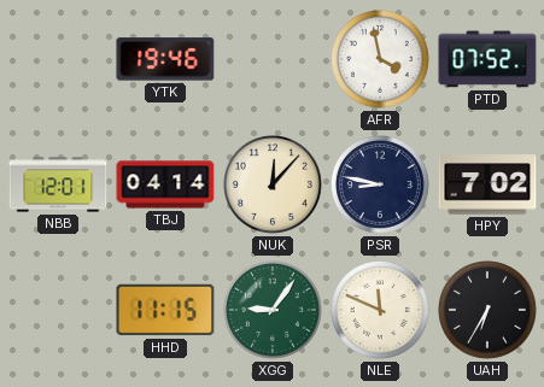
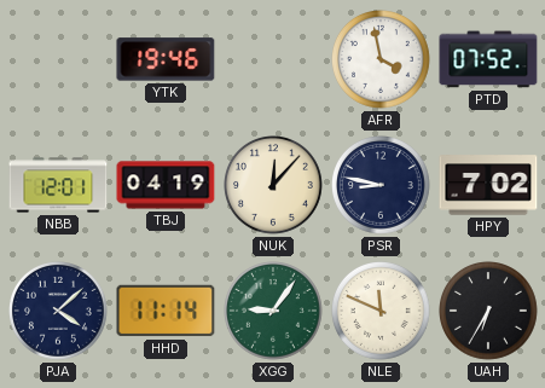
TBJ: 04:14 -> 04:19 (166, 185)
PJA: none -> 4:08 (59, 312)
HHD: 11:15 -> 11:14 (166, 311)
